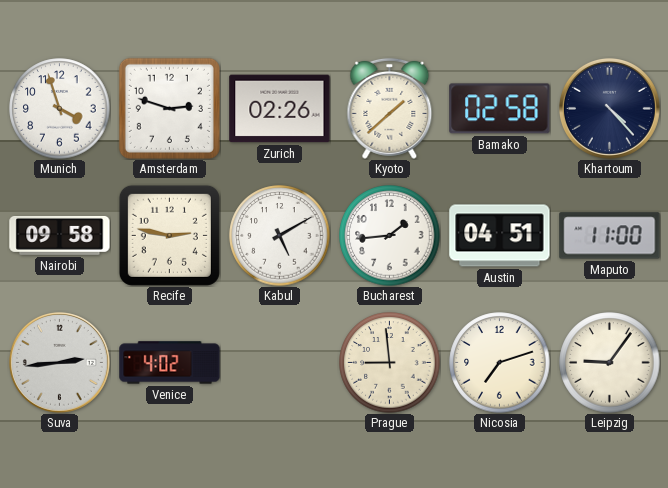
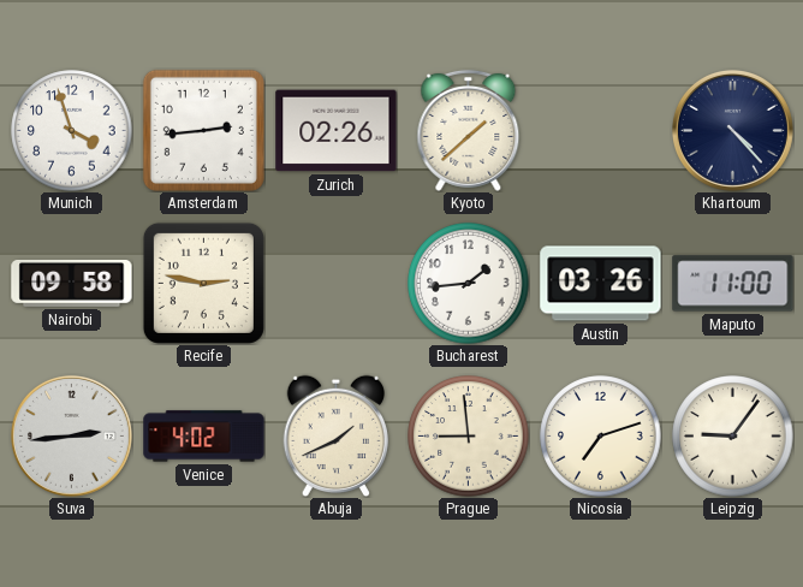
Amsterdam: 2:48 -> 2:44 (203, 130)
Bamako: 02:58 -> none (500, 109)
Kabul: 5:10 -> none (280, 236)
Austin: 04:51 -> 03:26 (601, 284)
Abuja: none -> 1:41 (335, 435)
